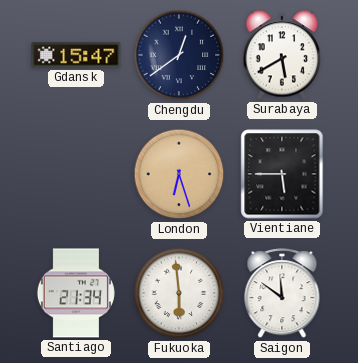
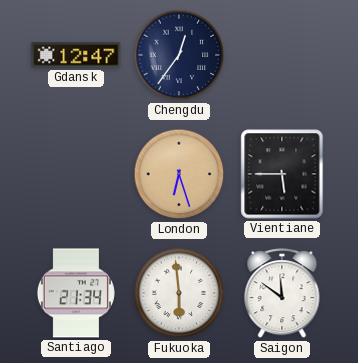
Gdansk: 15:47 -> 12:47 (76, 55)
Chengdu: 12:39 -> 12:36 (179, 55)
Surabaya: 5:40 -> none (282, 55)
